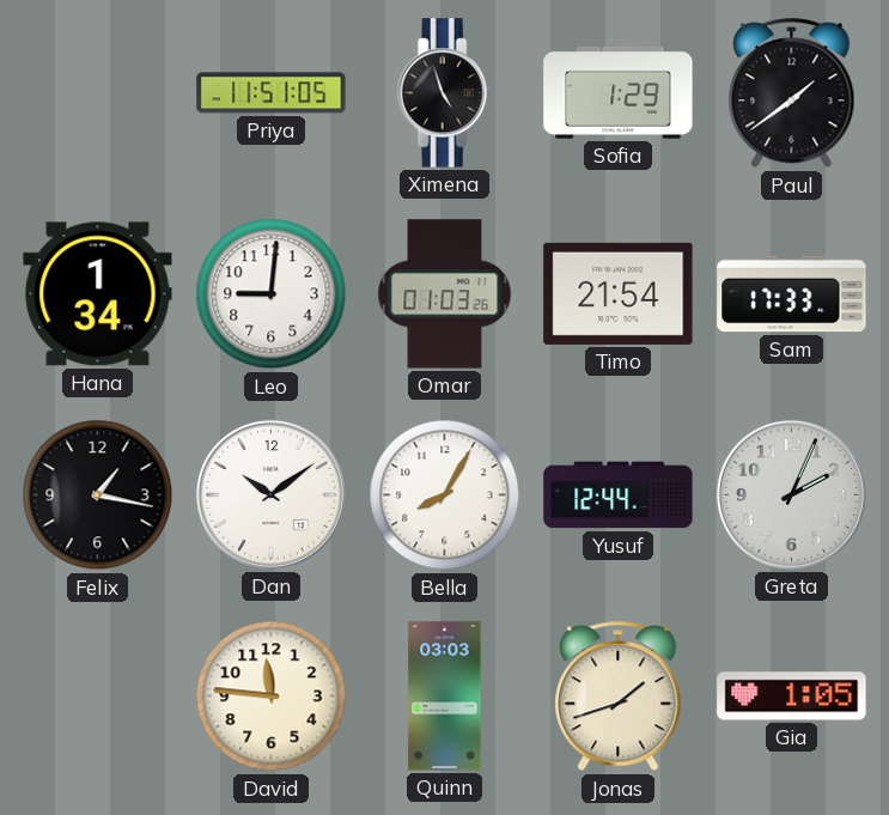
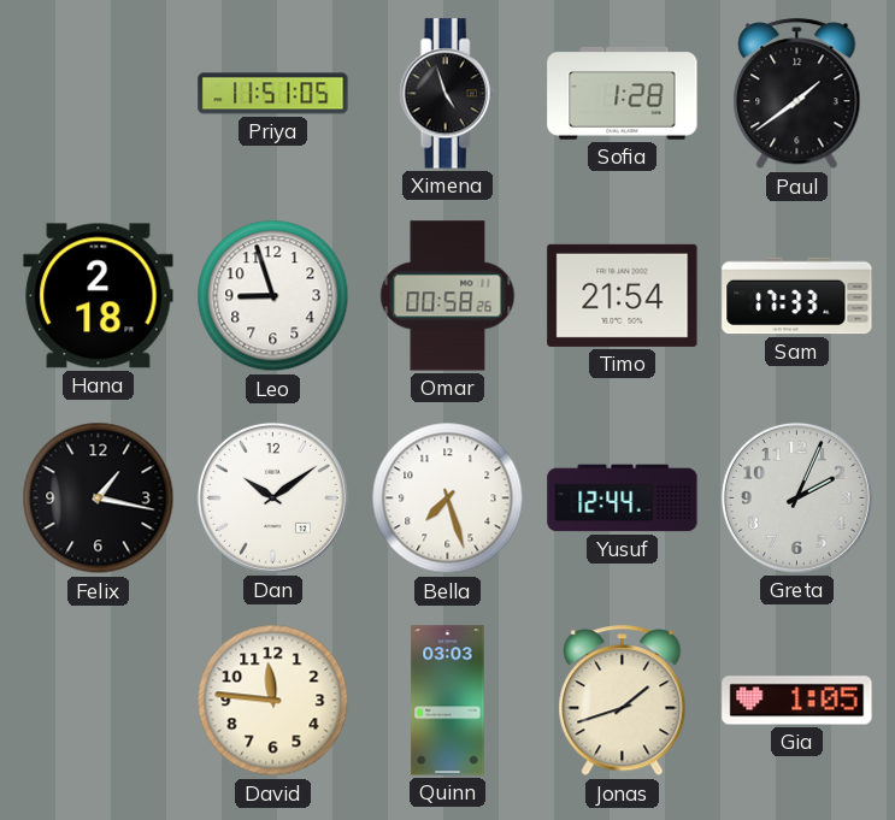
Sofia: 1:29 -> 1:28 (623, 93)
Hana: 1:34 -> 2:18 (99, 296)
Leo: 9:01 -> 8:57 (273, 296)
Omar: 01:03 -> 00:58 (448, 296)
Bella: 8:05 -> 7:27 (448, 499)
